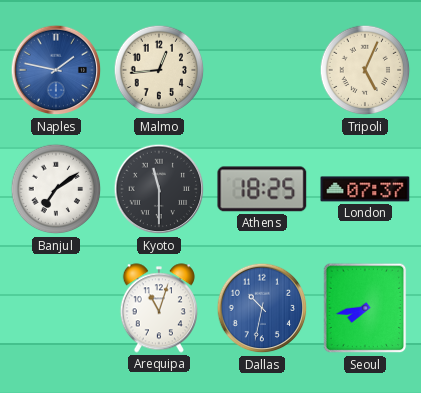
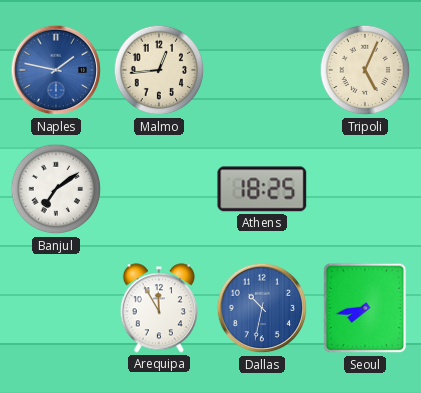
Kyoto: 11:30 -> none (159, 189)
London: 07:37 -> none (365, 189)
Arequipa: 11:03 -> 11:55 (159, 308)
